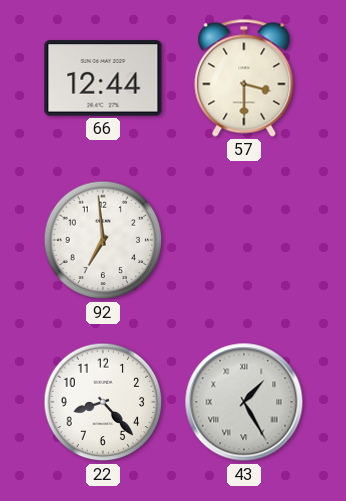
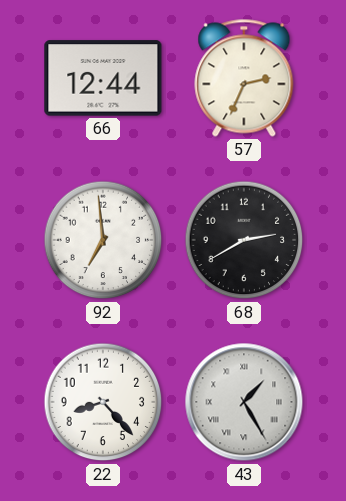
57: 3:30 -> 2:34 (244, 78)
68: none -> 2:40 (244, 240)
